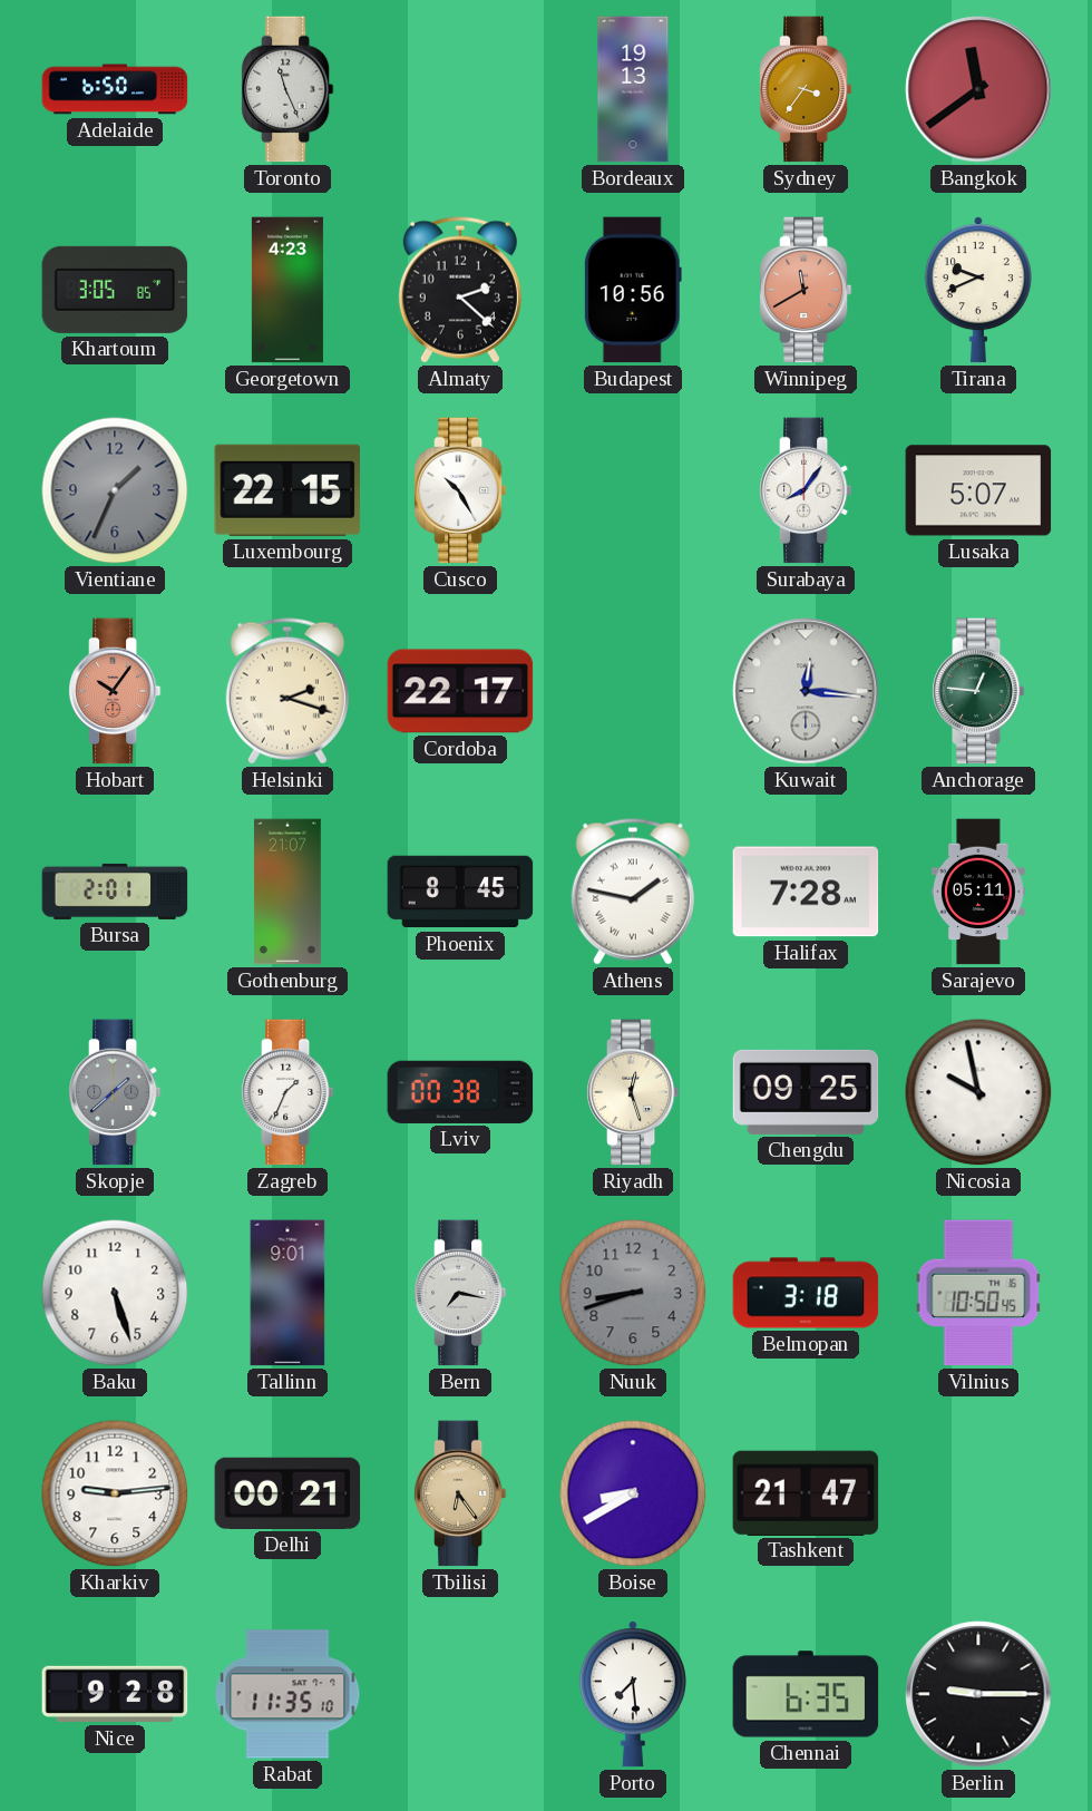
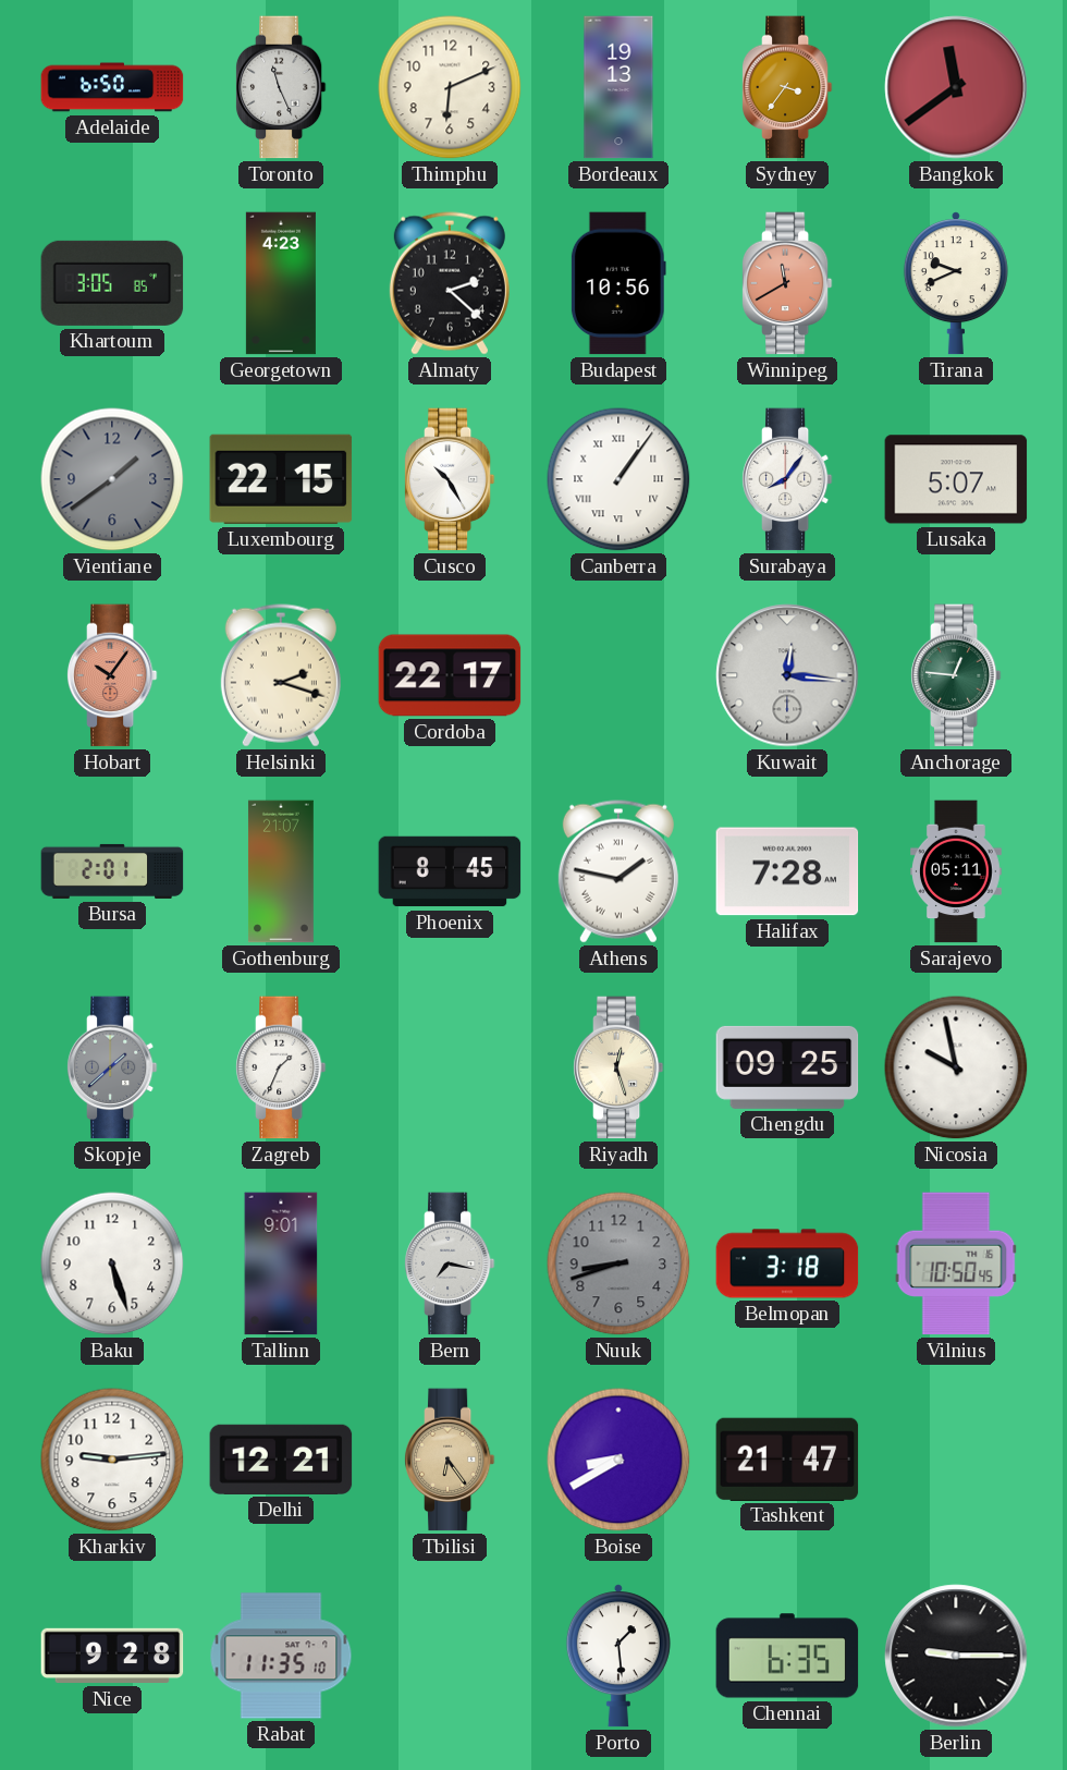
Thimphu: none -> 6:11 (450, 87)
Vientiane: 1:34 -> 1:39 (112, 479)
Canberra: none -> 1:06 (618, 479)
Lviv: 00:38 -> none (460, 1092)
Delhi: 00:21 -> 12:21 (281, 1460)
Porto: 7:29 -> 1:29 (618, 1656)
